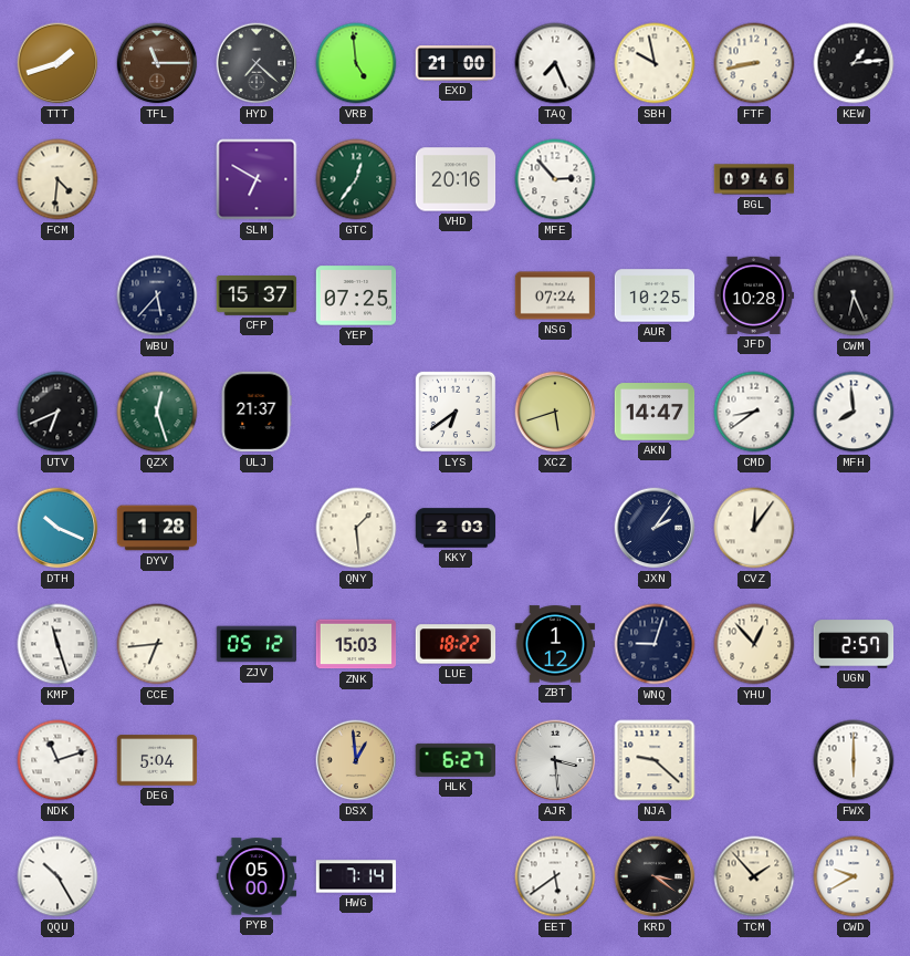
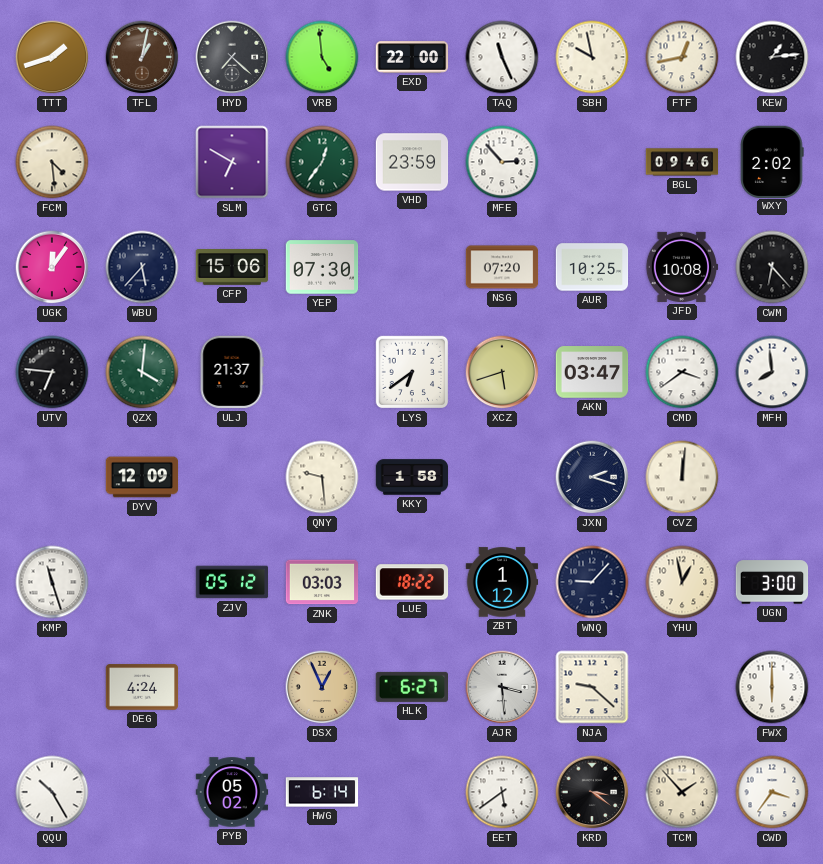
TFL: 11:15 -> 1:02 (142, 57)
EXD: 21:00 -> 22:00 (412, 57)
TAQ: 7:26 -> 11:26 (502, 57)
FTF: 8:43 -> 12:43 (682, 57)
FCM: 4:31 -> 4:29 (52, 162)
VHD: 20:16 -> 23:59 (412, 162)
WXY: none -> 2:02 (772, 161)
UGK: none -> 12:06 (52, 267)
CFP: 15:37 -> 15:06 (232, 267)
YEP: 07:25 -> 07:30 (322, 267)
NSG: 07:24 -> 07:20 (502, 267)
JFD: 10:28 -> 10:08 (682, 267)
CWM: 6:26 -> 6:23 (772, 267)
UTV: 6:41 -> 6:46 (52, 372)
QZX: 12:27 -> 4:01 (142, 372)
AKN: 14:47 -> 03:47 (592, 372)
CMD: 8:39 -> 3:39 (682, 372)
DTH: 10:19 -> none (57, 528)
DYV: 1:28 -> 12:09 (142, 477)
QNY: 1:29 -> 9:29 (322, 477)
KKY: 2:03 -> 1:58 (412, 477)
JXN: 2:06 -> 2:18 (592, 477)
CVZ: 12:06 -> 12:01 (682, 477)
CCE: 6:44 -> none (157, 644)
ZNK: 15:03 -> 03:03 (322, 582)
WNQ: 9:03 -> 9:07 (592, 582)
YHU: 12:53 -> 12:58 (682, 582)
UGN: 2:57 -> 3:00 (772, 582)
NDK: 11:12 -> none (57, 760)
DEG: 5:04 -> 4:24 (142, 687)
DSX: 12:59 -> 12:56 (322, 687)
PYB: 05:00 -> 05:02 (232, 792)
HWG: 7:14 -> 6:14 (322, 792)
CWD: 9:40 -> 3:36 (772, 792)
